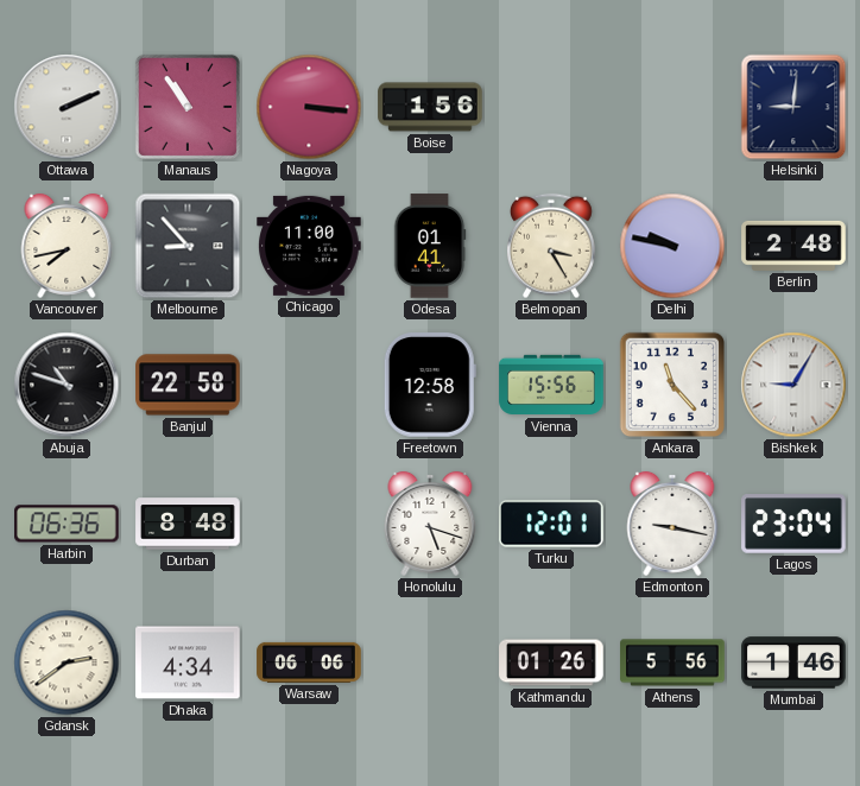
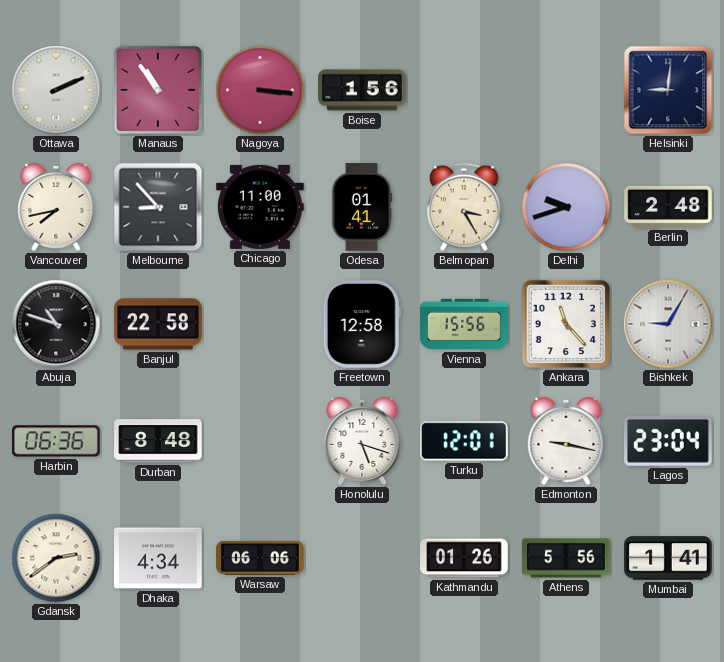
Delhi: 9:47 -> 9:42 (566, 207)
Mumbai: 1:46 -> 1:41 (668, 558)
